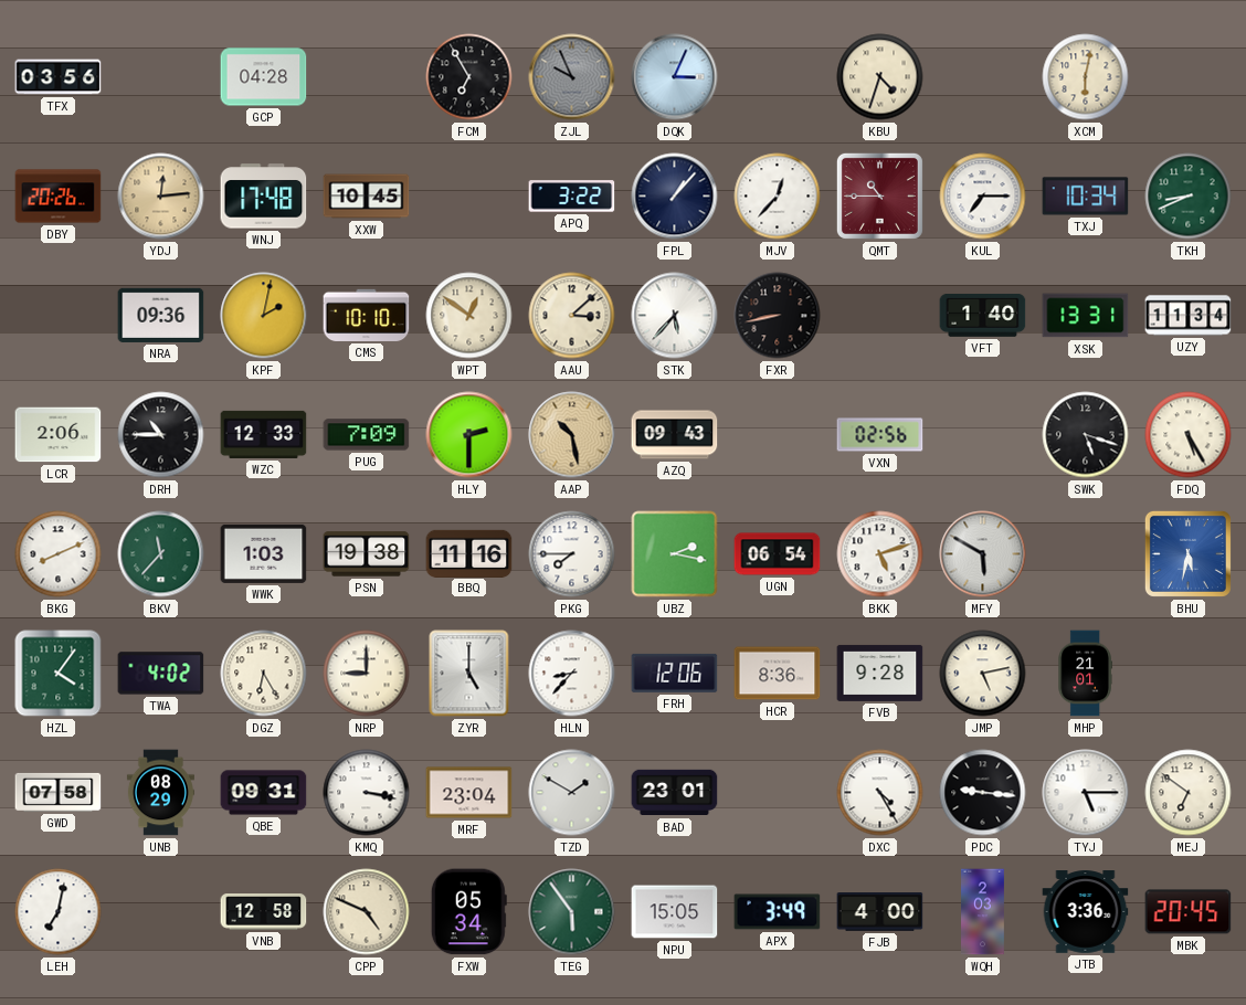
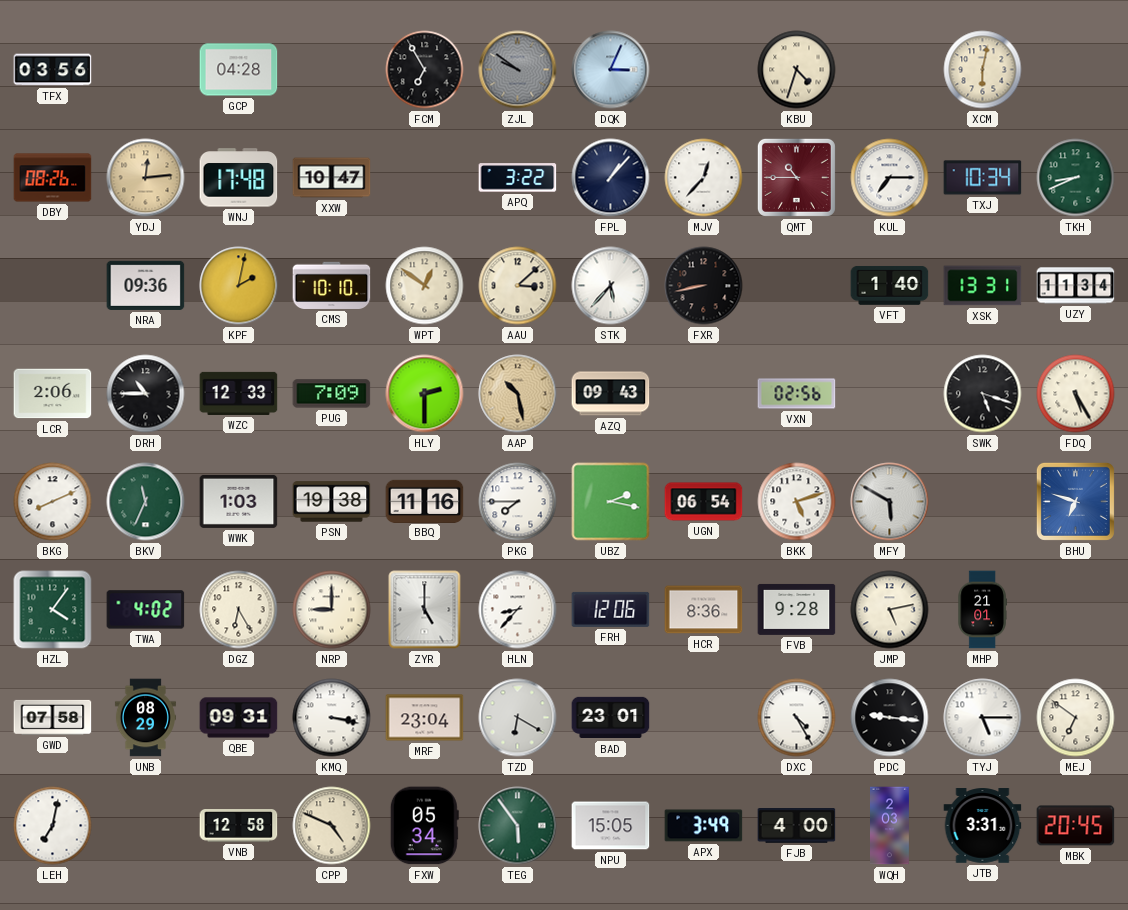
ZJL: 9:56 -> 9:51 (518, 70)
DBY: 20:26 -> 08:26 (53, 178)
XXW: 10:45 -> 10:47 (332, 178)
BKV: 11:37 -> 11:34 (146, 502)
BHU: 5:32 -> 6:48 (1075, 501)
TZD: 1:50 -> 6:20 (518, 718)
JTB: 3:36 -> 3:31 (983, 826)
